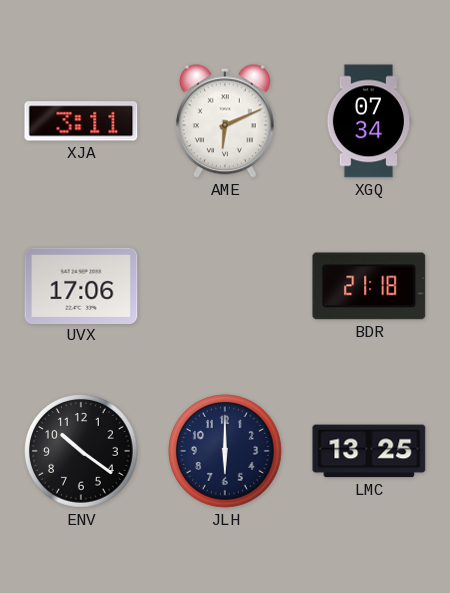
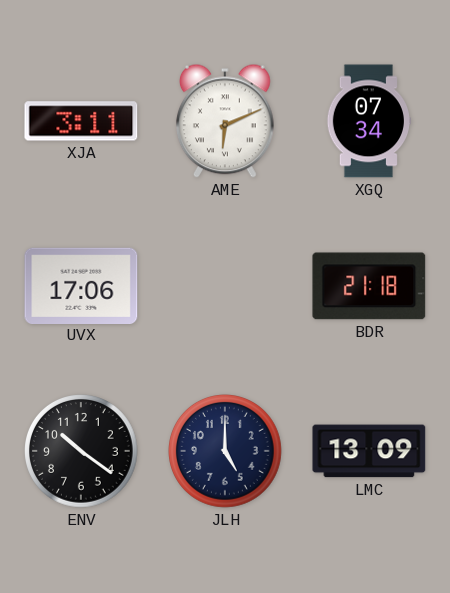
JLH: 6:00 -> 5:00 (226, 452)
LMC: 13:25 -> 13:09 (369, 451)
